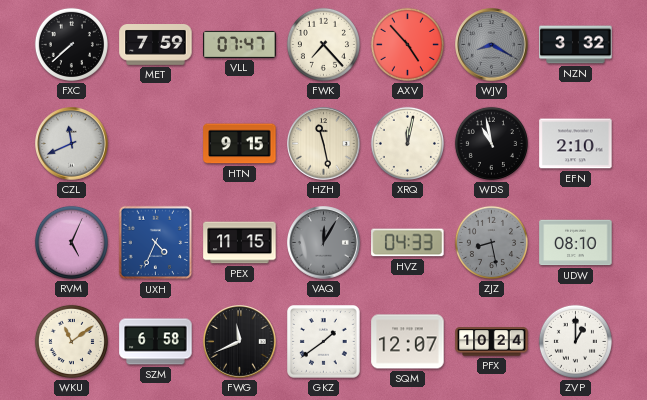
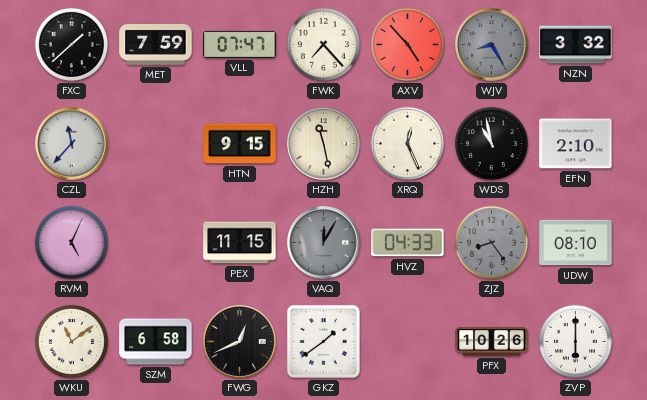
FXC: 7:38 -> 1:38 (71, 44)
WJV: 8:20 -> 8:25 (492, 45)
CZL: 11:41 -> 11:37 (72, 144)
XRQ: 12:02 -> 12:26 (407, 143)
UXH: 4:34 -> none (156, 243)
ZJZ: 8:28 -> 8:24 (491, 242)
FWG: 11:41 -> 12:41 (240, 342)
SQM: 12:07 -> none (408, 342)
PFX: 10:24 -> 10:26 (492, 342)
ZVP: 1:00 -> 6:00 (575, 341)
